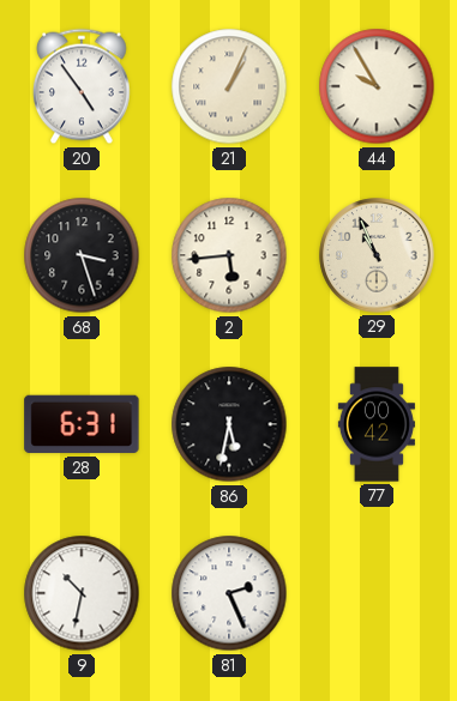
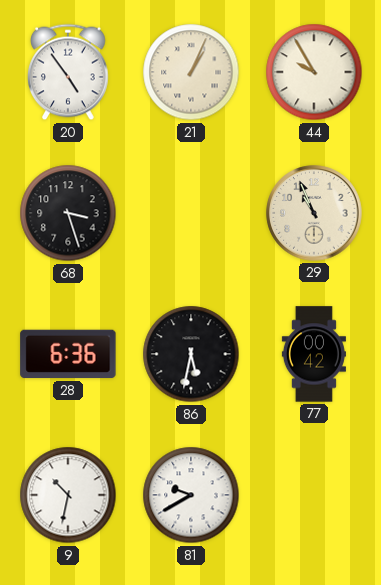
2: 5:44 -> none (229, 255)
28: 6:31 -> 6:36 (68, 354)
81: 2:26 -> 9:40 (191, 495)
